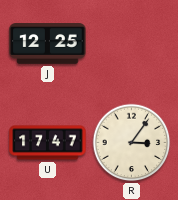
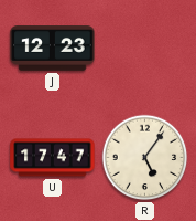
J: 12:25 -> 12:23 (53, 49)
R: 3:06 -> 5:06 (145, 158)
